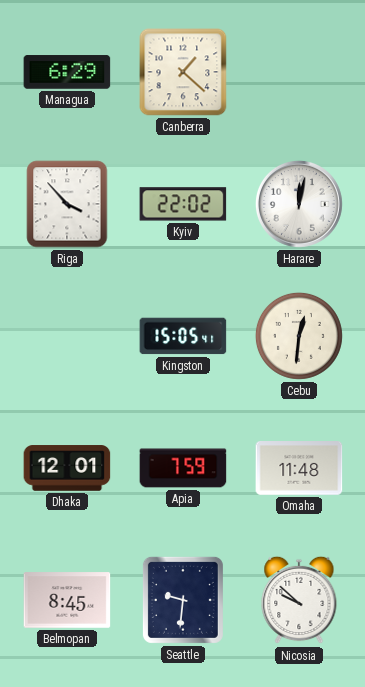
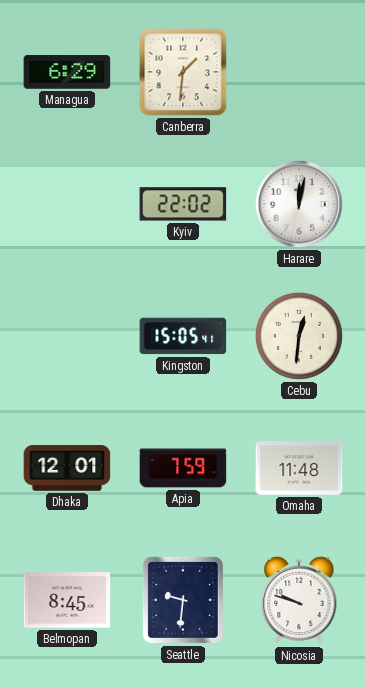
Canberra: 1:22 -> 1:31 (183, 72)
Riga: 3:53 -> none (67, 204)
Nicosia: 9:52 -> 9:48 (299, 600)
